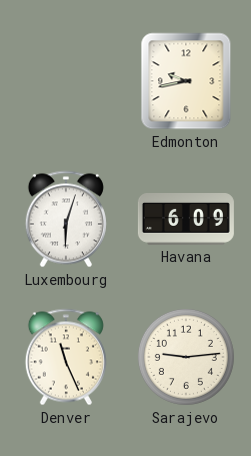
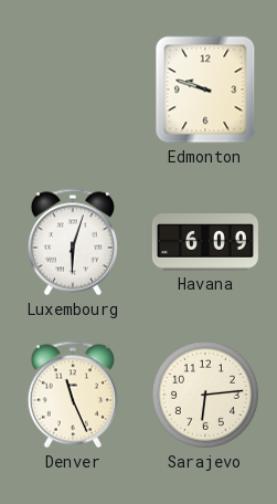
Edmonton: 9:43 -> 9:48 (205, 90)
Sarajevo: 9:14 -> 6:14 (205, 395)
